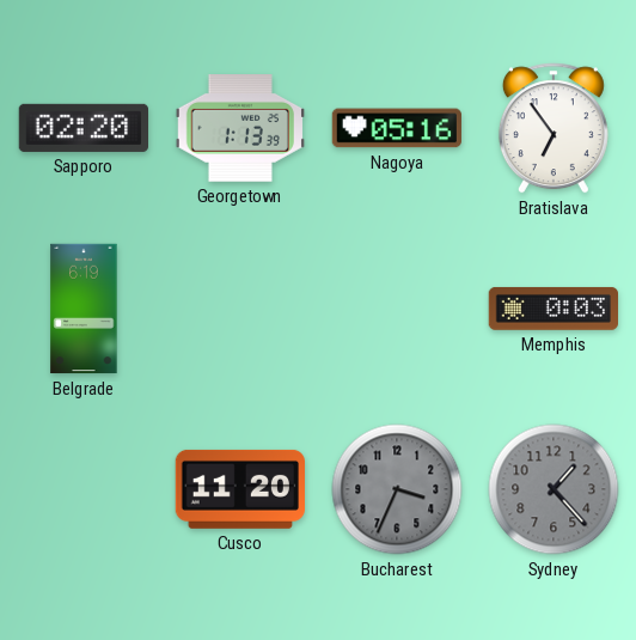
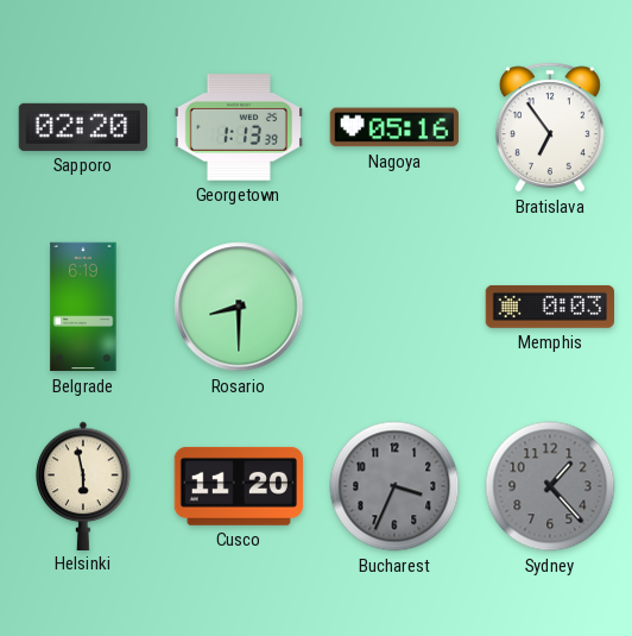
Rosario: none -> 8:30 (239, 307)
Helsinki: none -> 5:58 (83, 485)
